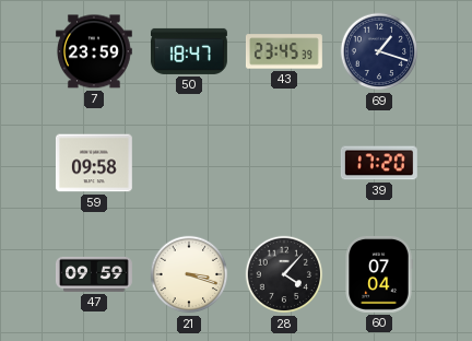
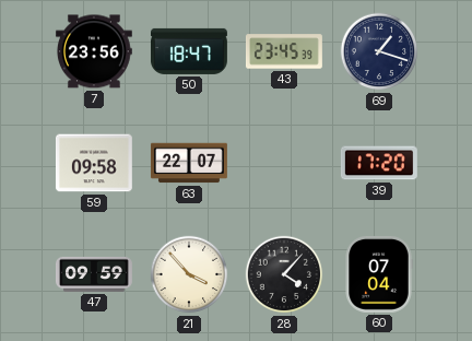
7: 23:59 -> 23:56 (94, 51)
63: none -> 22:07 (189, 163)
21: 3:18 -> 3:53 (189, 274)
